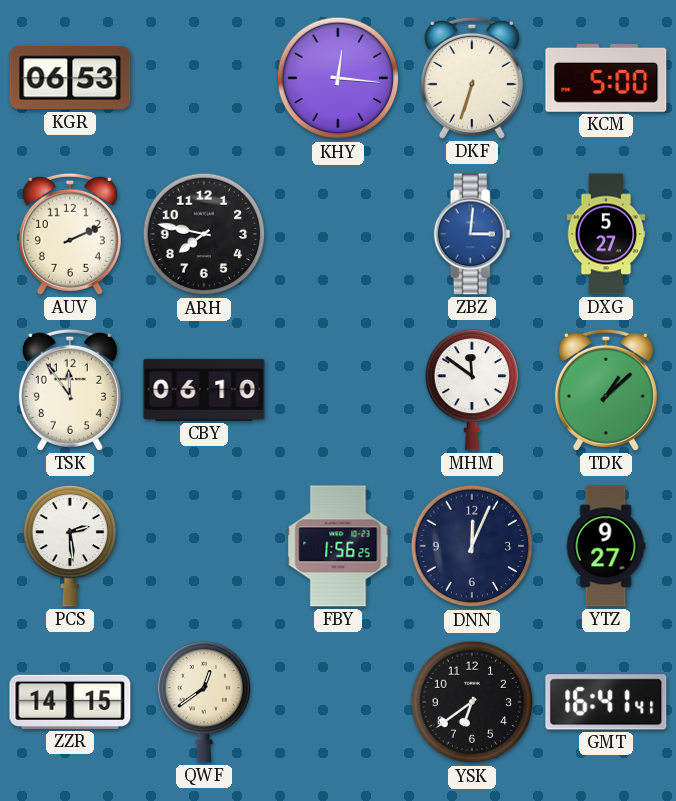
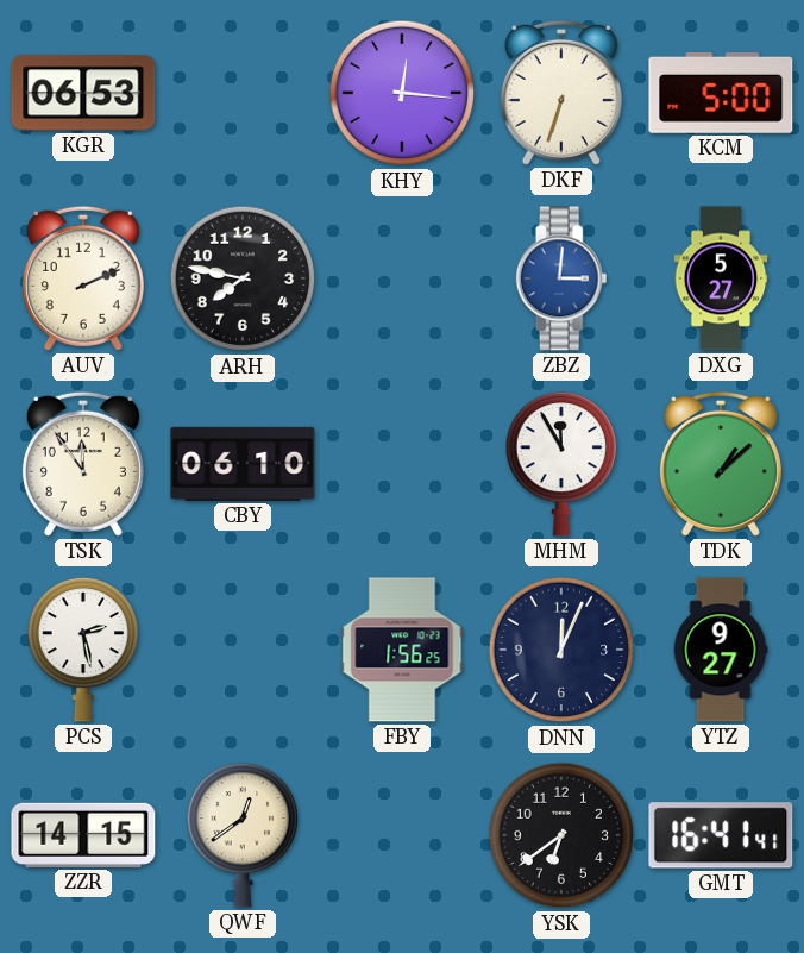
MHM: 11:51 -> 11:55 (561, 464)
PCS: 2:29 -> 2:28 (83, 650)
